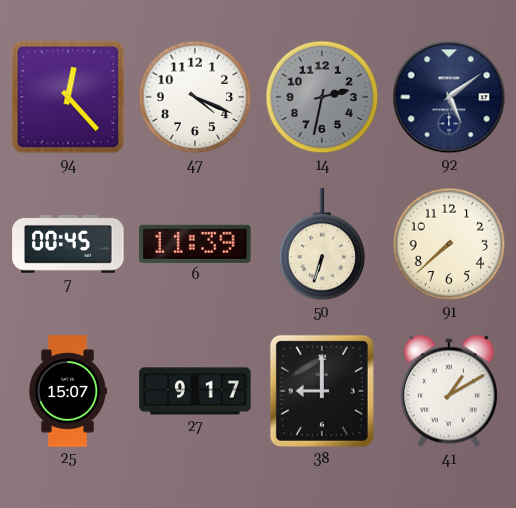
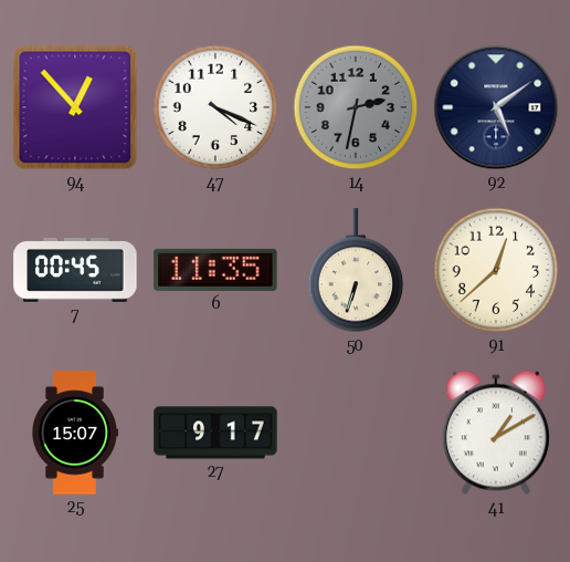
94: 12:23 -> 12:53 (75, 107)
6: 11:39 -> 11:35 (215, 270)
91: 7:38 -> 12:38 (496, 270)
38: 9:00 -> none (322, 391)
